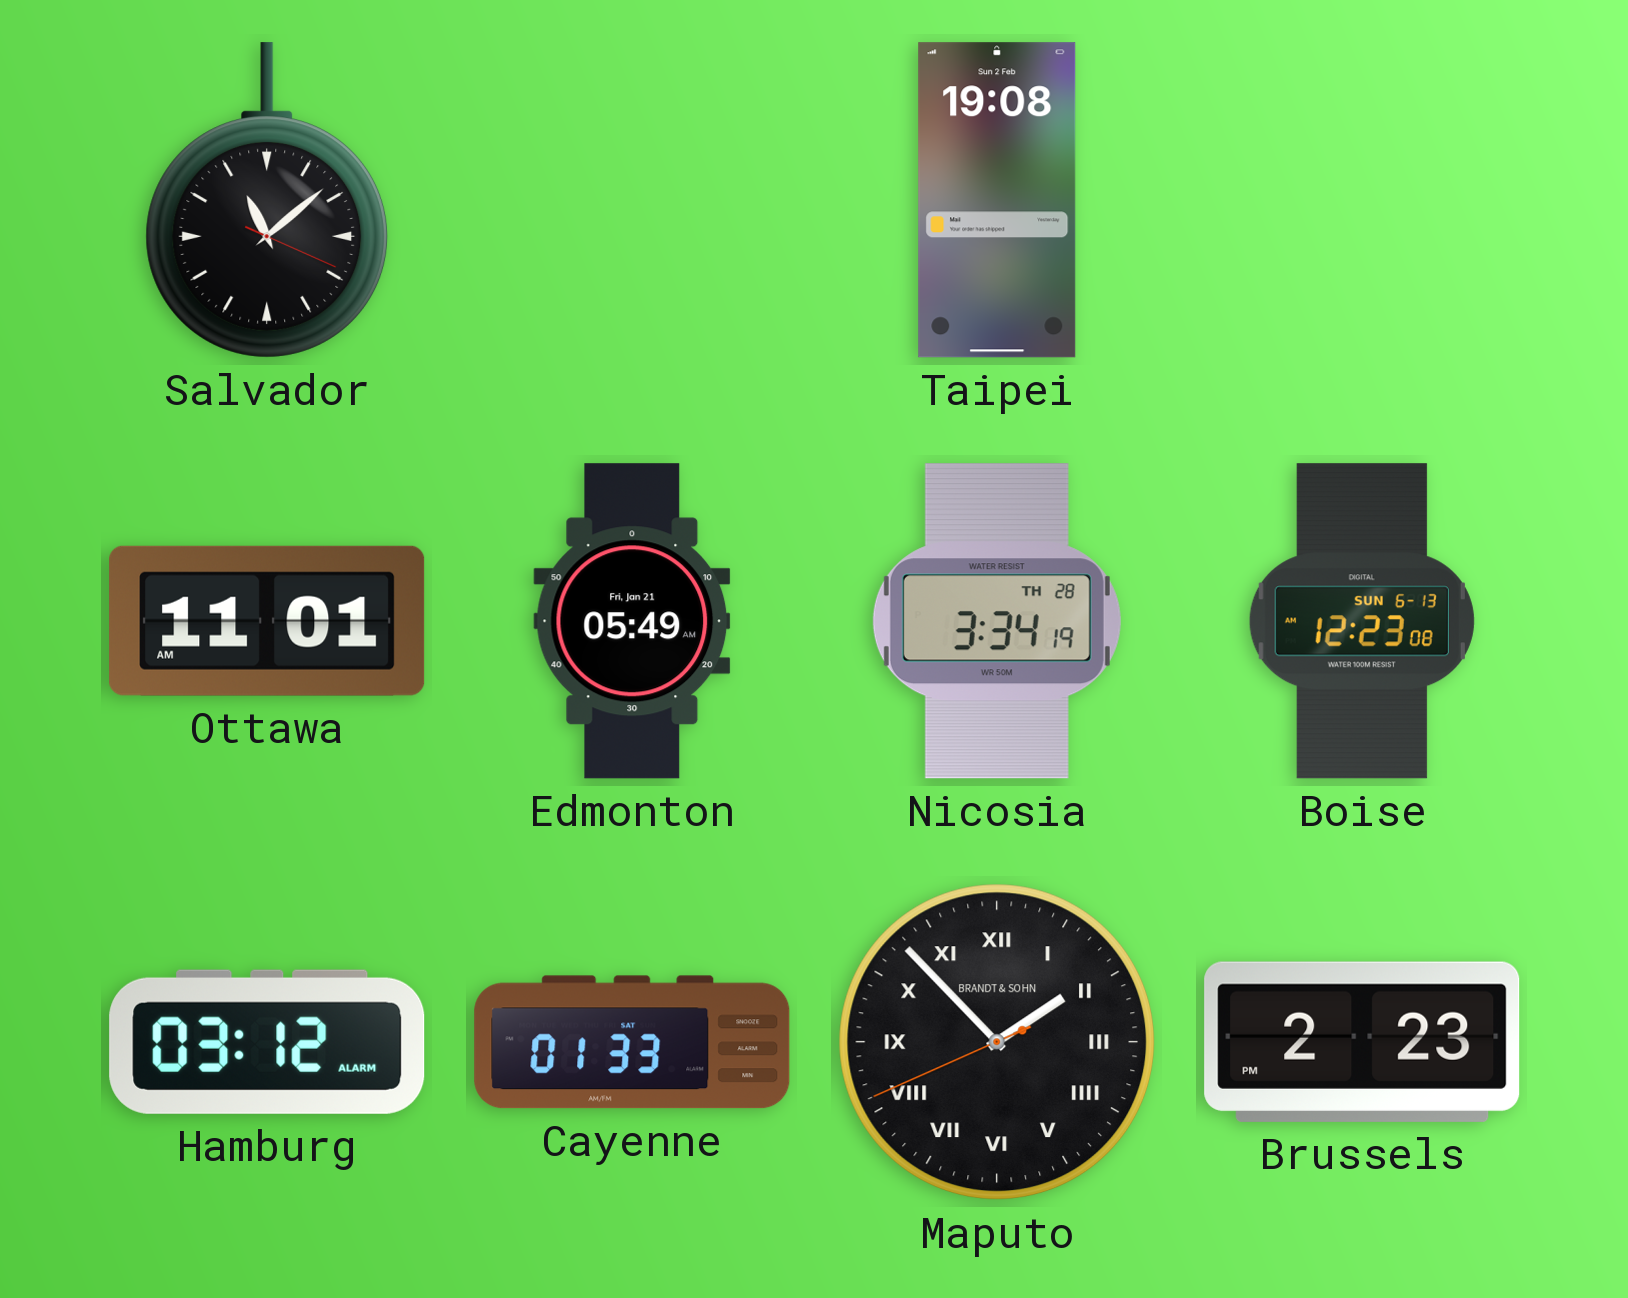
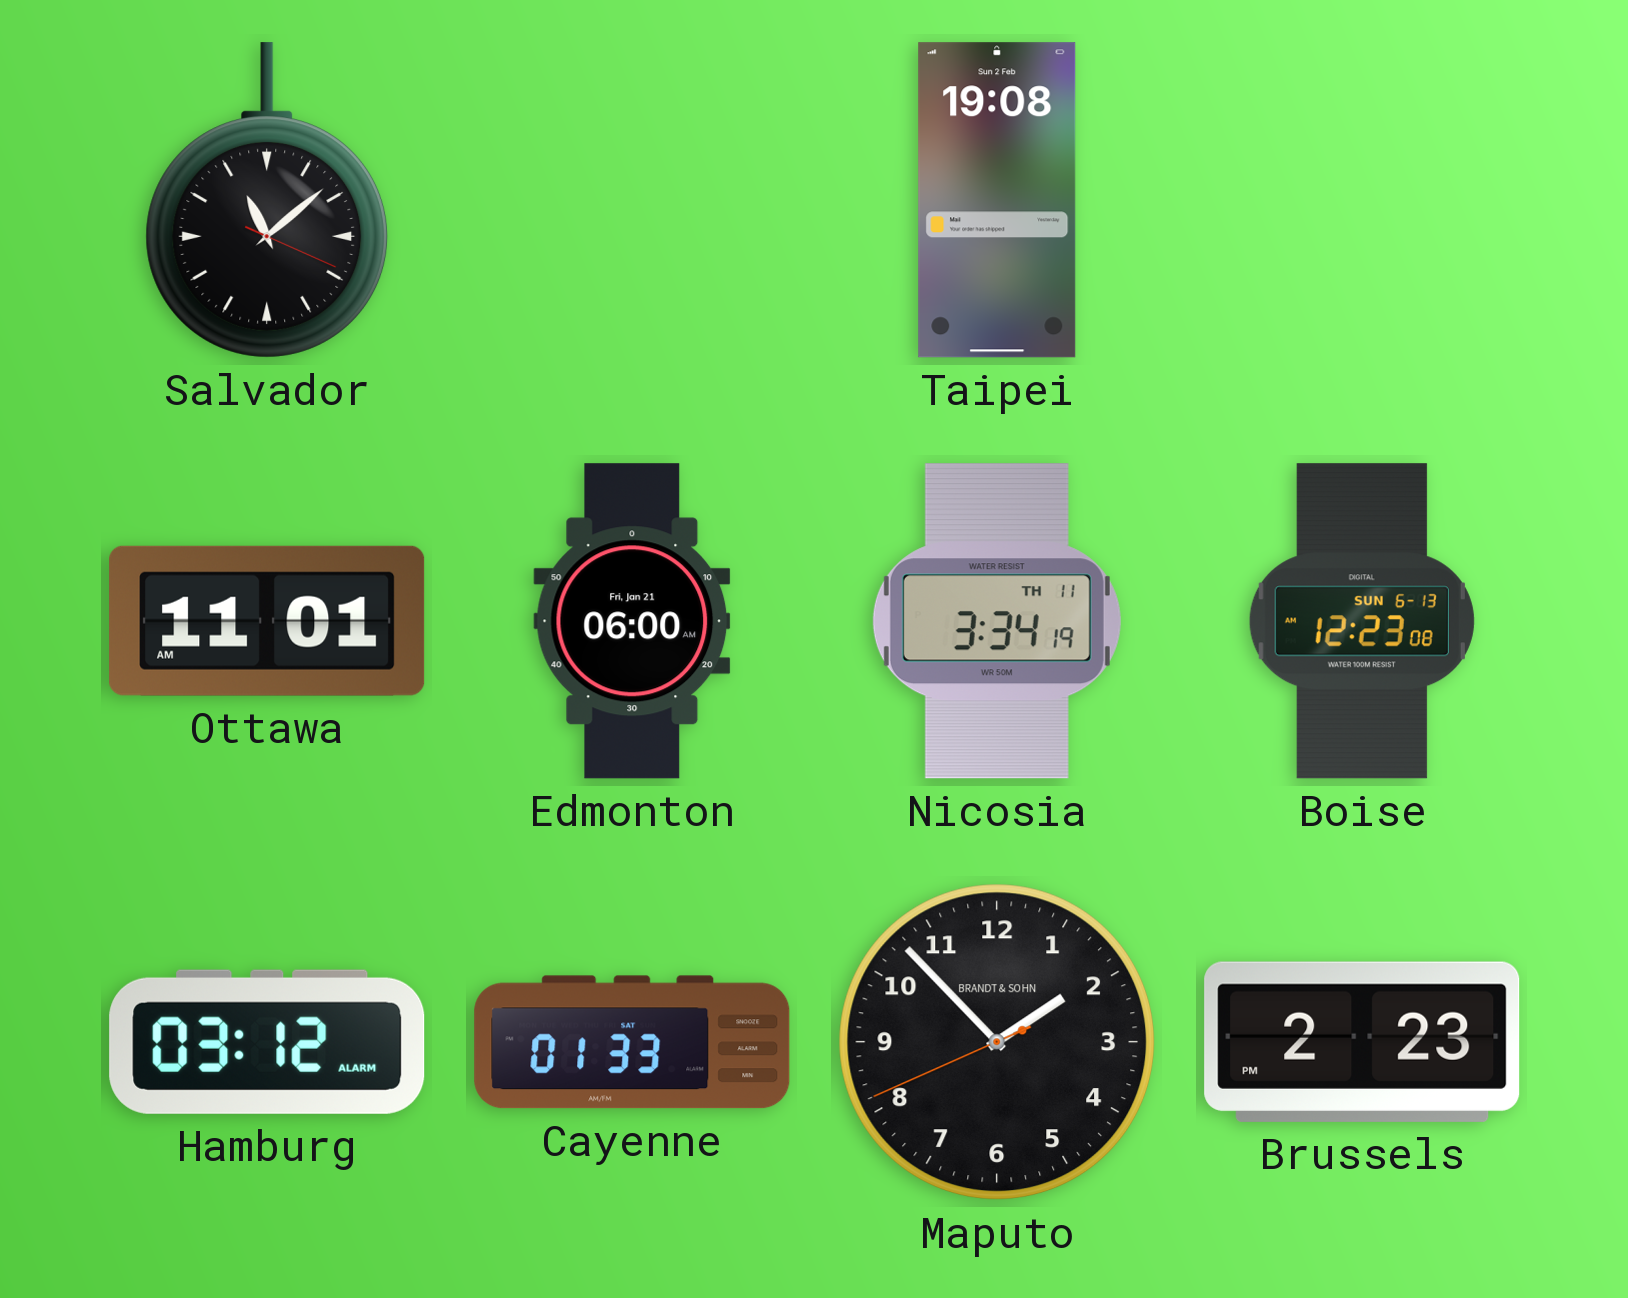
Edmonton: 05:49 -> 06:00 (632, 621)
Nicosia date: TH 28 -> TH 11 (997, 621)
Maputo numerals: Roman -> Arabic (997, 1042)
